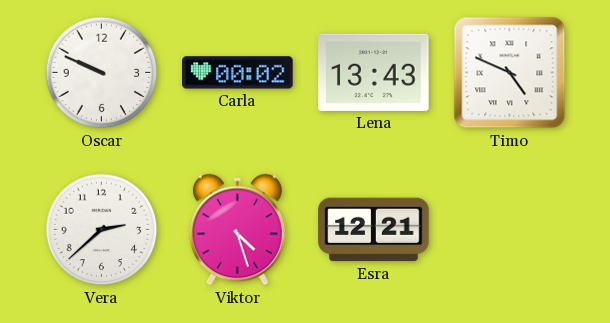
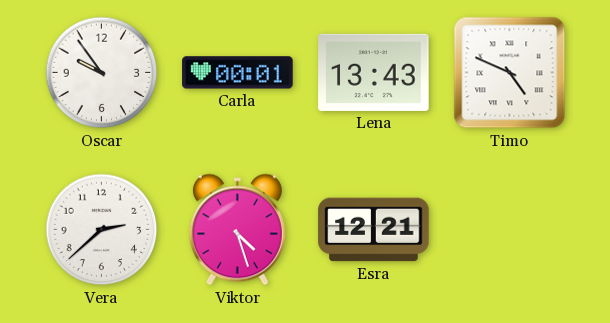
Oscar: 9:49 -> 9:54 (102, 73)
Carla: 00:02 -> 00:01 (238, 73)
